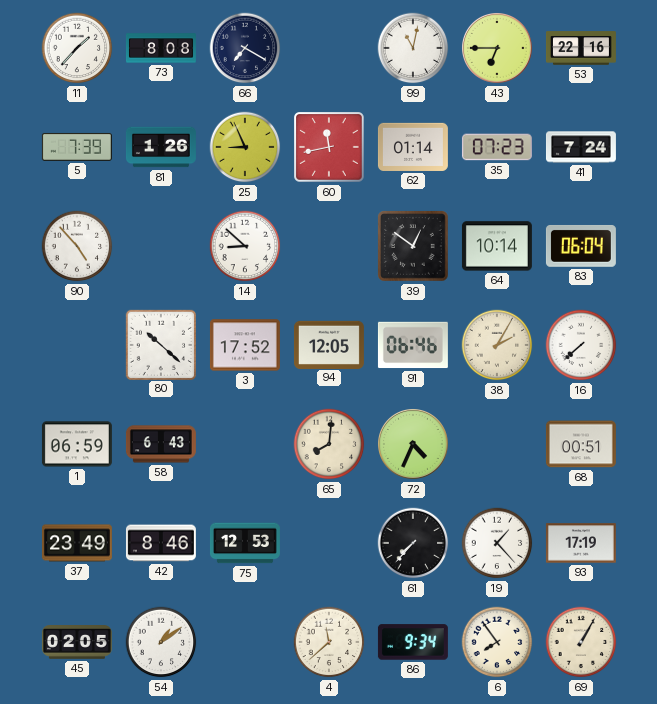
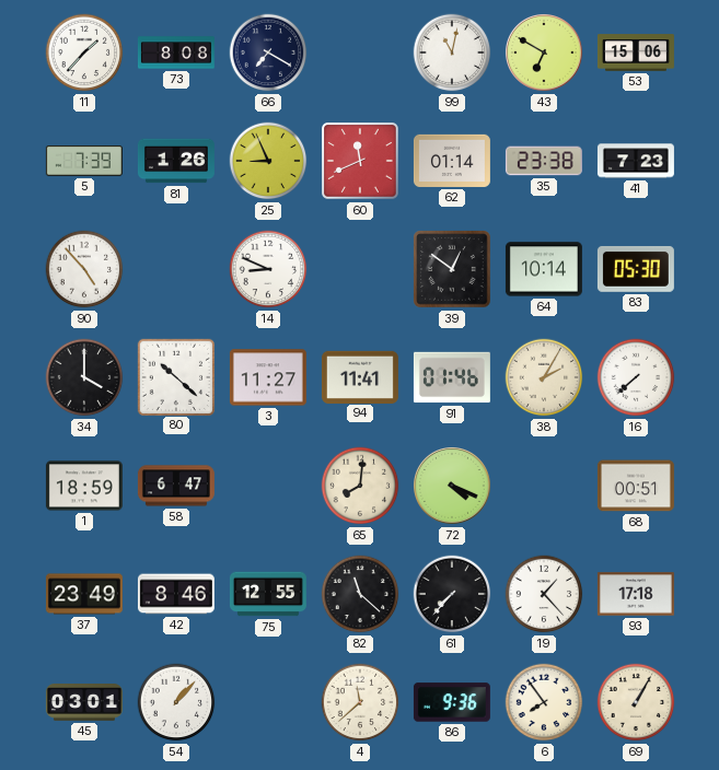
43: 6:45 -> 6:50 (545, 54)
53: 22:16 -> 15:06 (636, 52)
60: 11:43 -> 11:41 (361, 162)
35: 07:23 -> 23:38 (544, 161)
41: 7:24 -> 7:23 (636, 161)
14: 8:52 -> 8:49 (268, 269)
83: 06:04 -> 05:30 (636, 269)
34: none -> 4:00 (84, 377)
3: 17:52 -> 11:27 (268, 377)
94: 12:05 -> 11:41 (360, 376)
91: 06:46 -> 01:46 (452, 377)
1: 06:59 -> 18:59 (84, 486)
58: 6:43 -> 6:47 (176, 486)
72: 4:34 -> 4:19 (453, 487)
75: 12:53 -> 12:55 (268, 594)
82: none -> 11:22 (360, 594)
93: 17:19 -> 17:18 (636, 594)
45: 02:05 -> 03:01 (84, 703)
54: 1:09 -> 1:07 (176, 702)
86: 9:34 -> 9:36 (452, 702)
